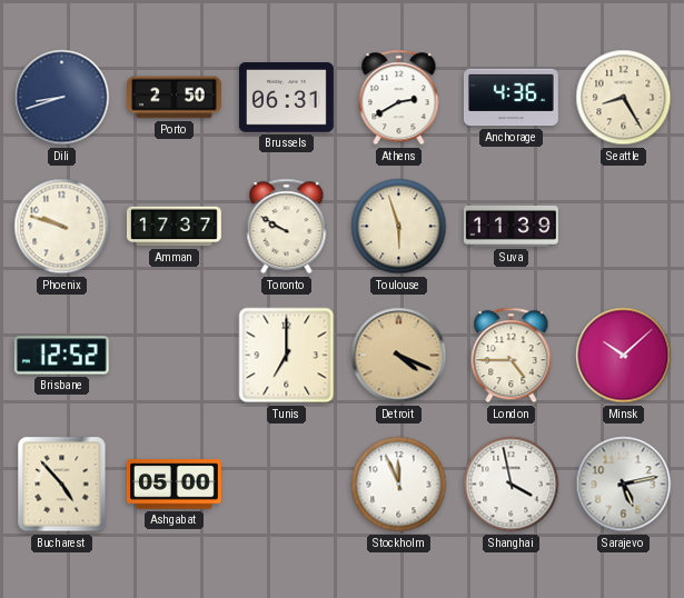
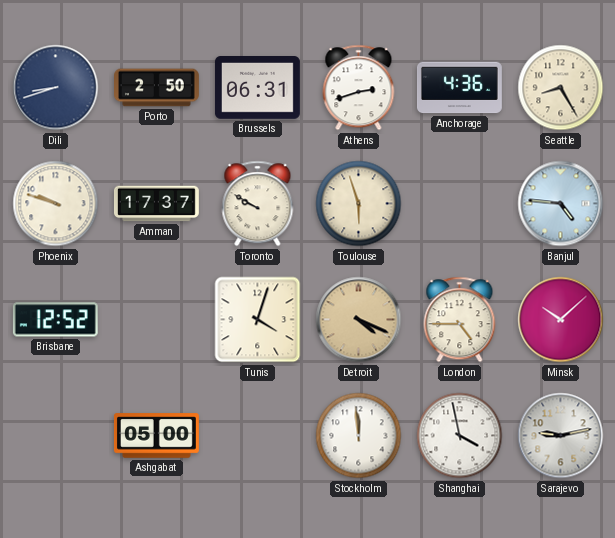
Athens: 2:40 -> 2:42 (359, 88)
Suva: 11:39 -> none (510, 226)
Banjul: none -> 4:46 (561, 204)
Tunis: 7:00 -> 4:03 (258, 320)
Bucharest: 4:53 -> none (62, 485)
Stockholm: 11:56 -> 11:59 (359, 436)
Sarajevo: 5:13 -> 9:13 (561, 436)
